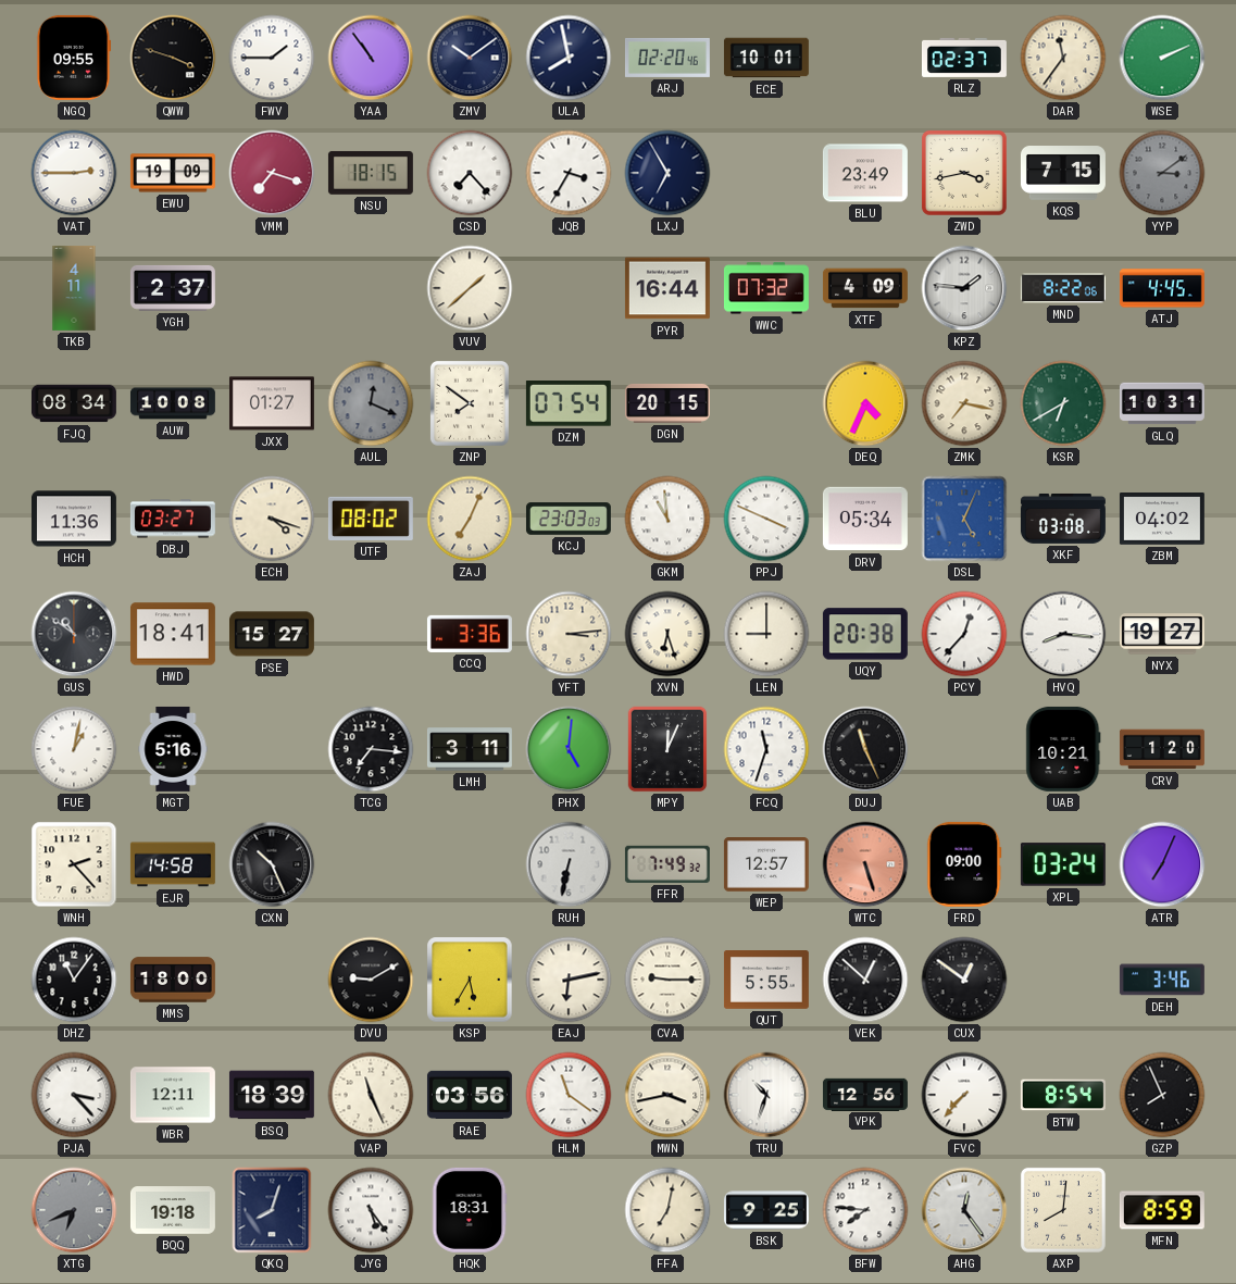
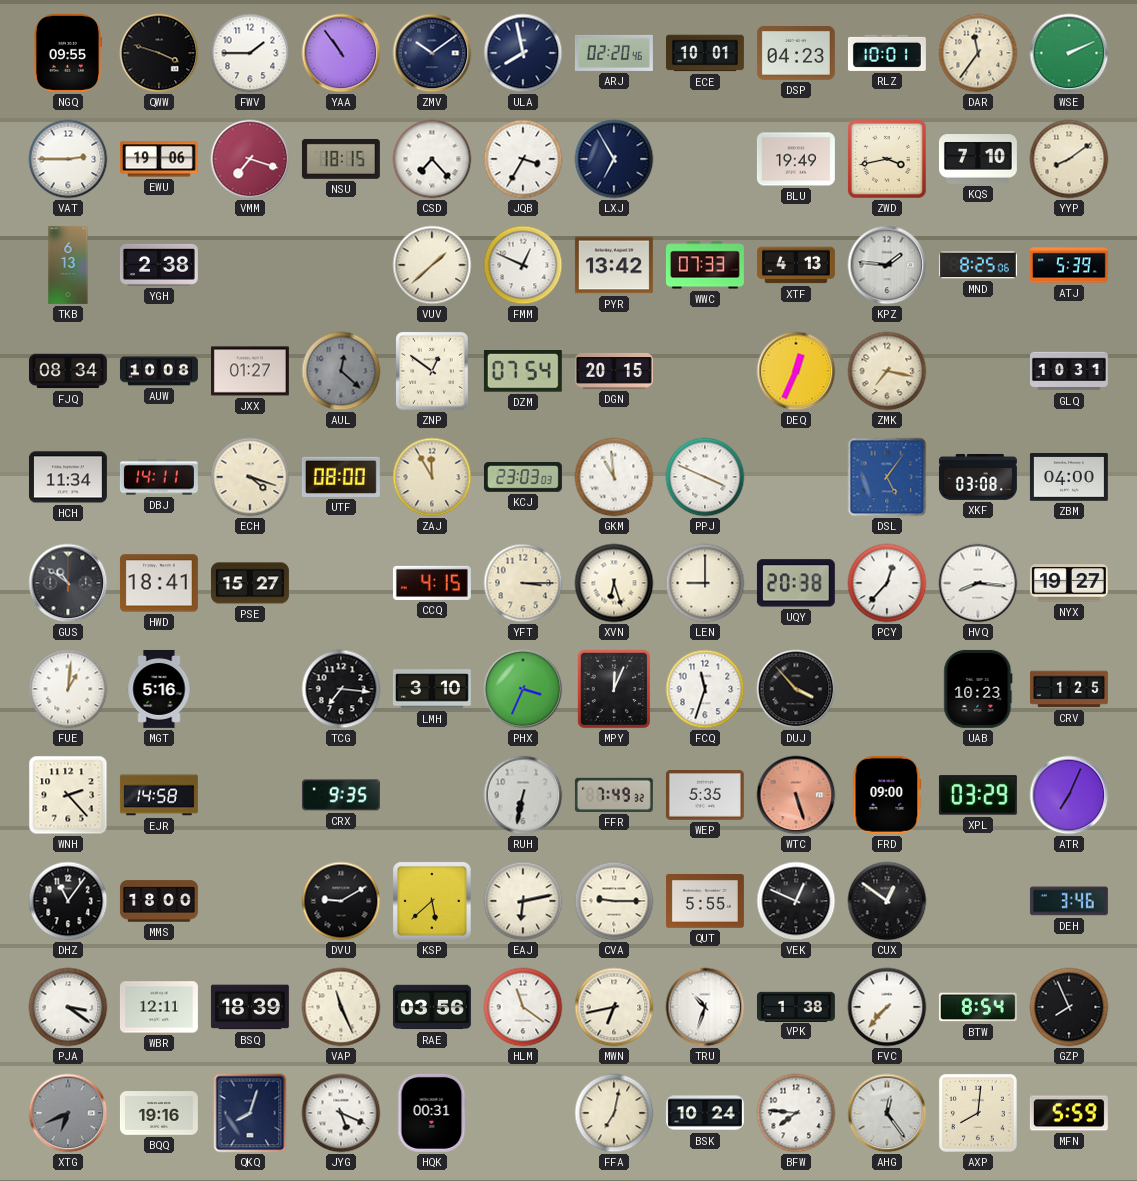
DSP: none -> 04:23 (796, 54)
RLZ: 02:37 -> 10:01 (887, 53)
EWU: 19:09 -> 19:06 (159, 159)
BLU: 23:49 -> 19:49 (796, 159)
KQS: 7:15 -> 7:10 (978, 160)
YYP: 3:09 -> 8:09 (1069, 159)
YYP dial: grey -> cream (1069, 159)
TKB: 4:11 -> 6:13 (68, 265)
YGH: 2:37 -> 2:38 (159, 265)
FMM: none -> 12:49 (523, 265)
PYR: 16:44 -> 13:42 (614, 265)
WWC: 07:32 -> 07:33 (705, 265)
XTF: 4:09 -> 4:13 (796, 265)
MND: 8:22 -> 8:25 (978, 265)
ATJ: 4:45 -> 5:39 (1069, 265)
AUL: 12:19 -> 12:22 (341, 371)
ZNP: 7:51 -> 12:51 (432, 371)
DEQ: 4:34 -> 12:34 (796, 371)
KSR: 6:40 -> none (1063, 403)
HCH: 11:36 -> 11:34 (68, 477)
DBJ: 03:27 -> 14:11 (159, 477)
UTF: 08:02 -> 08:00 (341, 477)
ZAJ: 7:04 -> 11:55 (432, 477)
DRV: 05:34 -> none (865, 519)
DSL: 5:04 -> 5:06 (887, 477)
ZBM: 04:02 -> 04:00 (1069, 478)
CCQ: 3:36 -> 4:15 (432, 583)
YFT: 3:14 -> 3:15 (523, 583)
FUE: 1:02 -> 1:01 (68, 689)
LMH: 3:11 -> 3:10 (432, 689)
PHX: 5:01 -> 3:34 (523, 689)
DUJ: 11:26 -> 3:53 (796, 689)
UAB: 10:21 -> 10:23 (978, 689)
CRV: 1:20 -> 1:25 (1069, 689)
CXN: 10:26 -> none (272, 864)
CRX: none -> 9:35 (341, 795)
WEP: 12:57 -> 5:35 (705, 796)
XPL: 03:24 -> 03:29 (978, 795)
KSP: 5:35 -> 5:38 (432, 901)
VEK: 12:52 -> 12:49 (796, 901)
PJA: 3:23 -> 3:21 (68, 1007)
MWN: 3:43 -> 6:43 (614, 1007)
VPK: 12:56 -> 1:38 (796, 1006)
BQQ: 19:18 -> 19:16 (159, 1113)
JYG: 5:24 -> 5:19 (341, 1113)
HQK: 18:31 -> 00:31 (432, 1113)
BSK: 9:25 -> 10:24 (705, 1113)
MFN: 8:59 -> 5:59 (1069, 1113)
